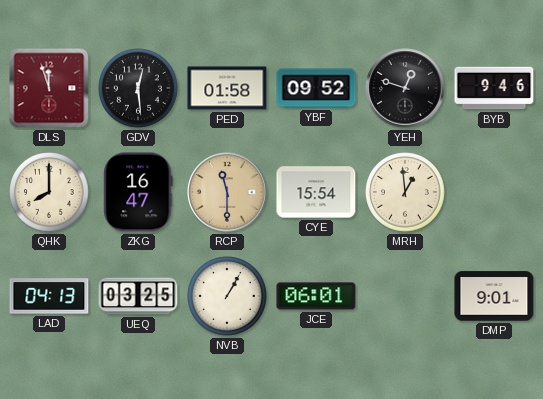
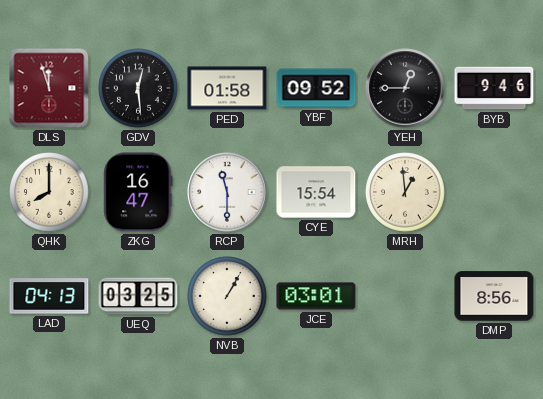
YEH: 12:48 -> 12:45 (405, 88)
RCP dial: champagne -> white (227, 192)
JCE: 06:01 -> 03:01 (316, 296)
DMP: 9:01 -> 8:56 (494, 296)
